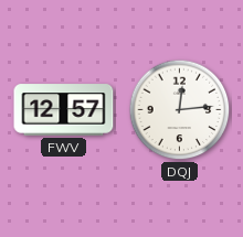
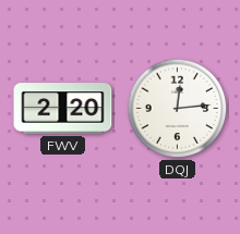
FWV: 12:57 -> 2:20 (63, 109)
